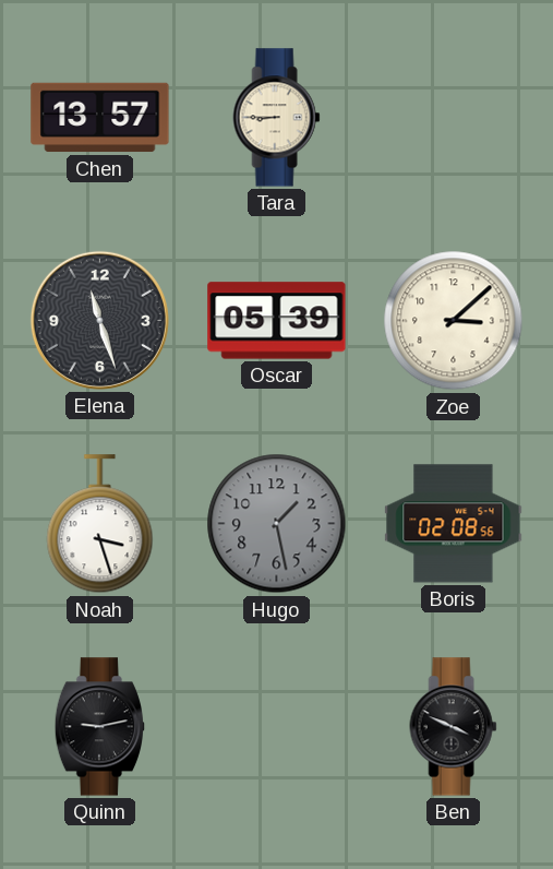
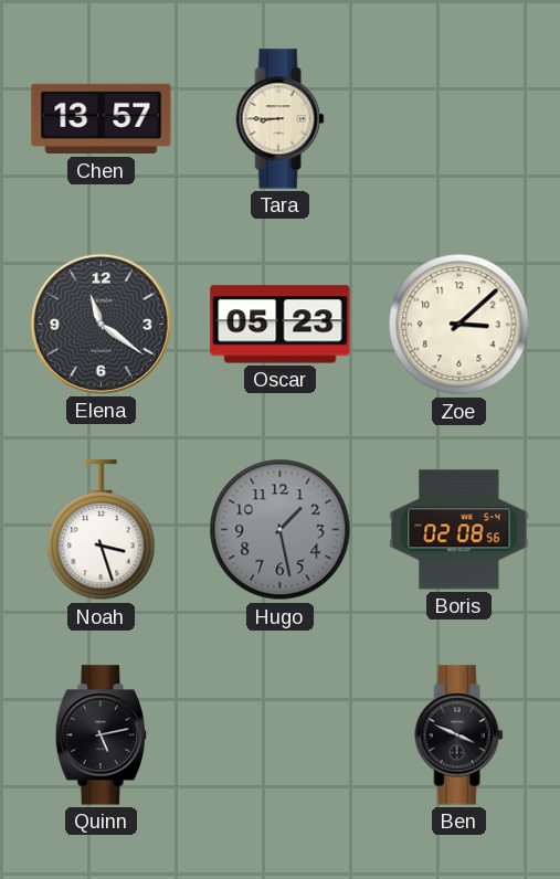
Elena: 11:27 -> 11:21 (101, 324)
Oscar: 05:39 -> 05:23 (281, 325)
Quinn: 9:13 -> 5:13 (101, 735)
